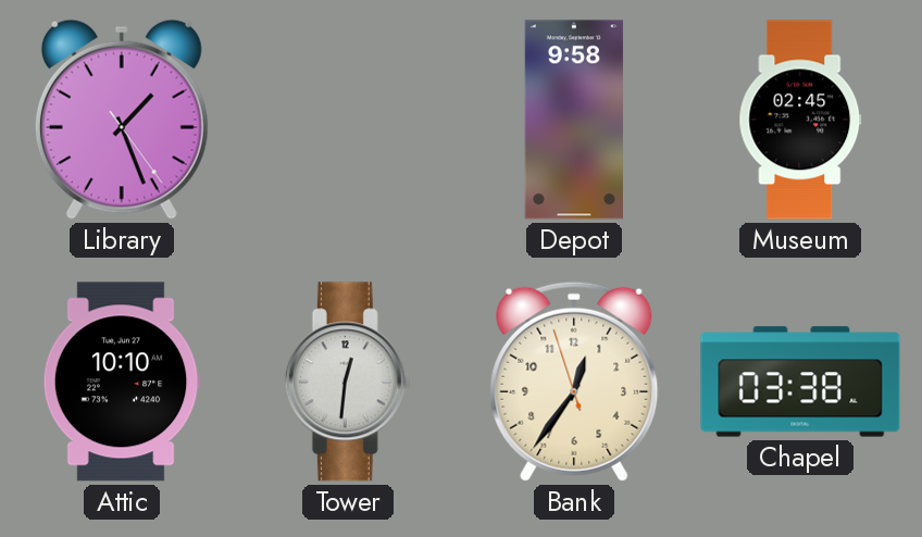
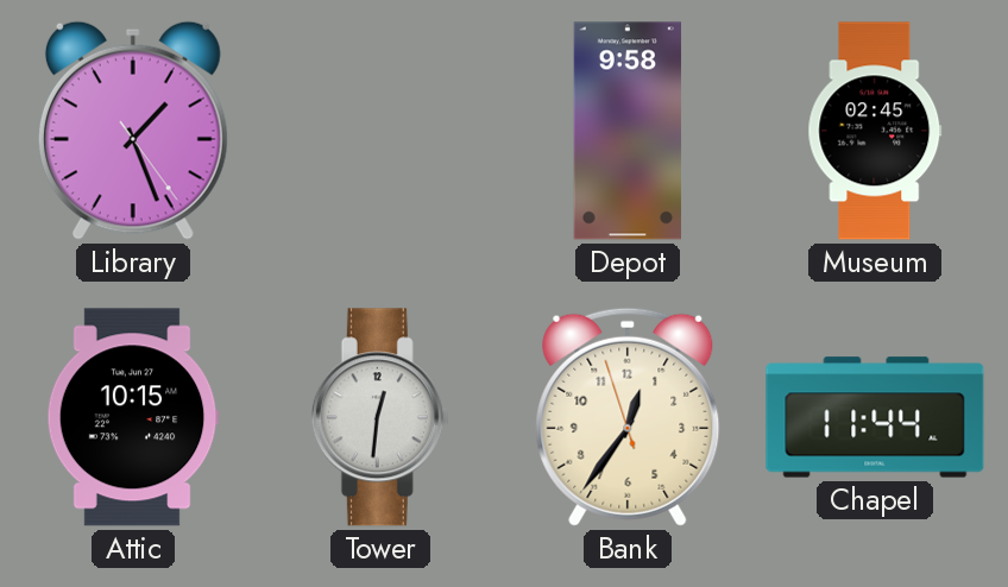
Attic: 10:10 -> 10:15 (133, 417)
Chapel: 03:38 -> 11:44 (875, 417)
